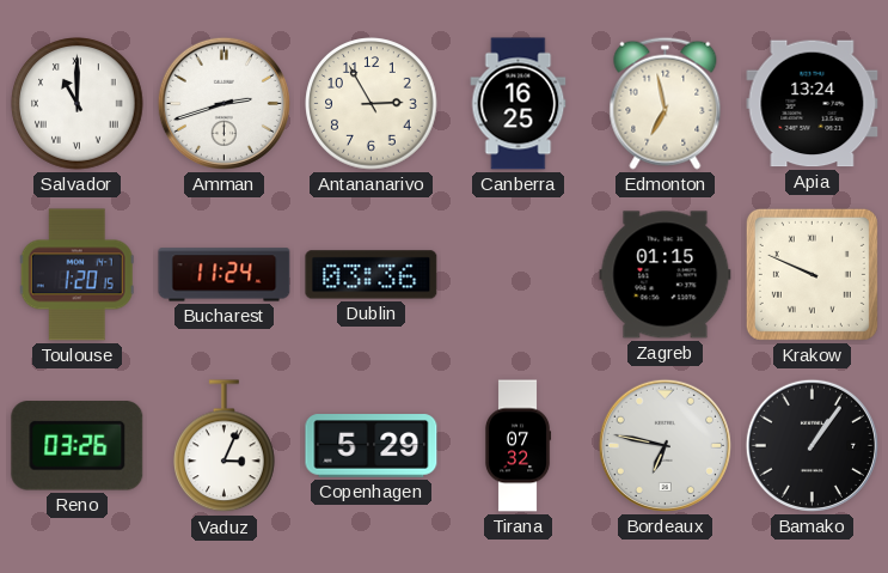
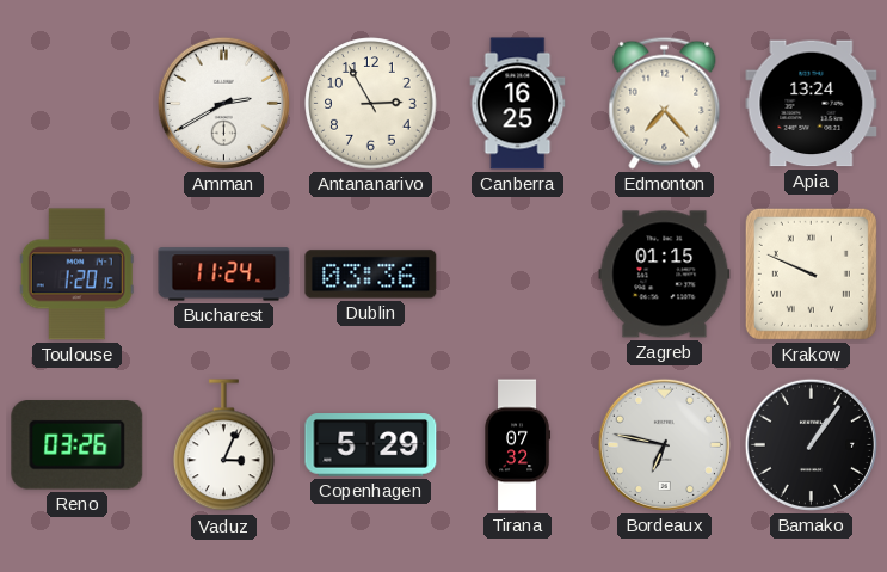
Salvador: 11:00 -> none (78, 104)
Amman: 2:42 -> 2:40 (223, 103)
Edmonton: 6:58 -> 7:23 (665, 103)
